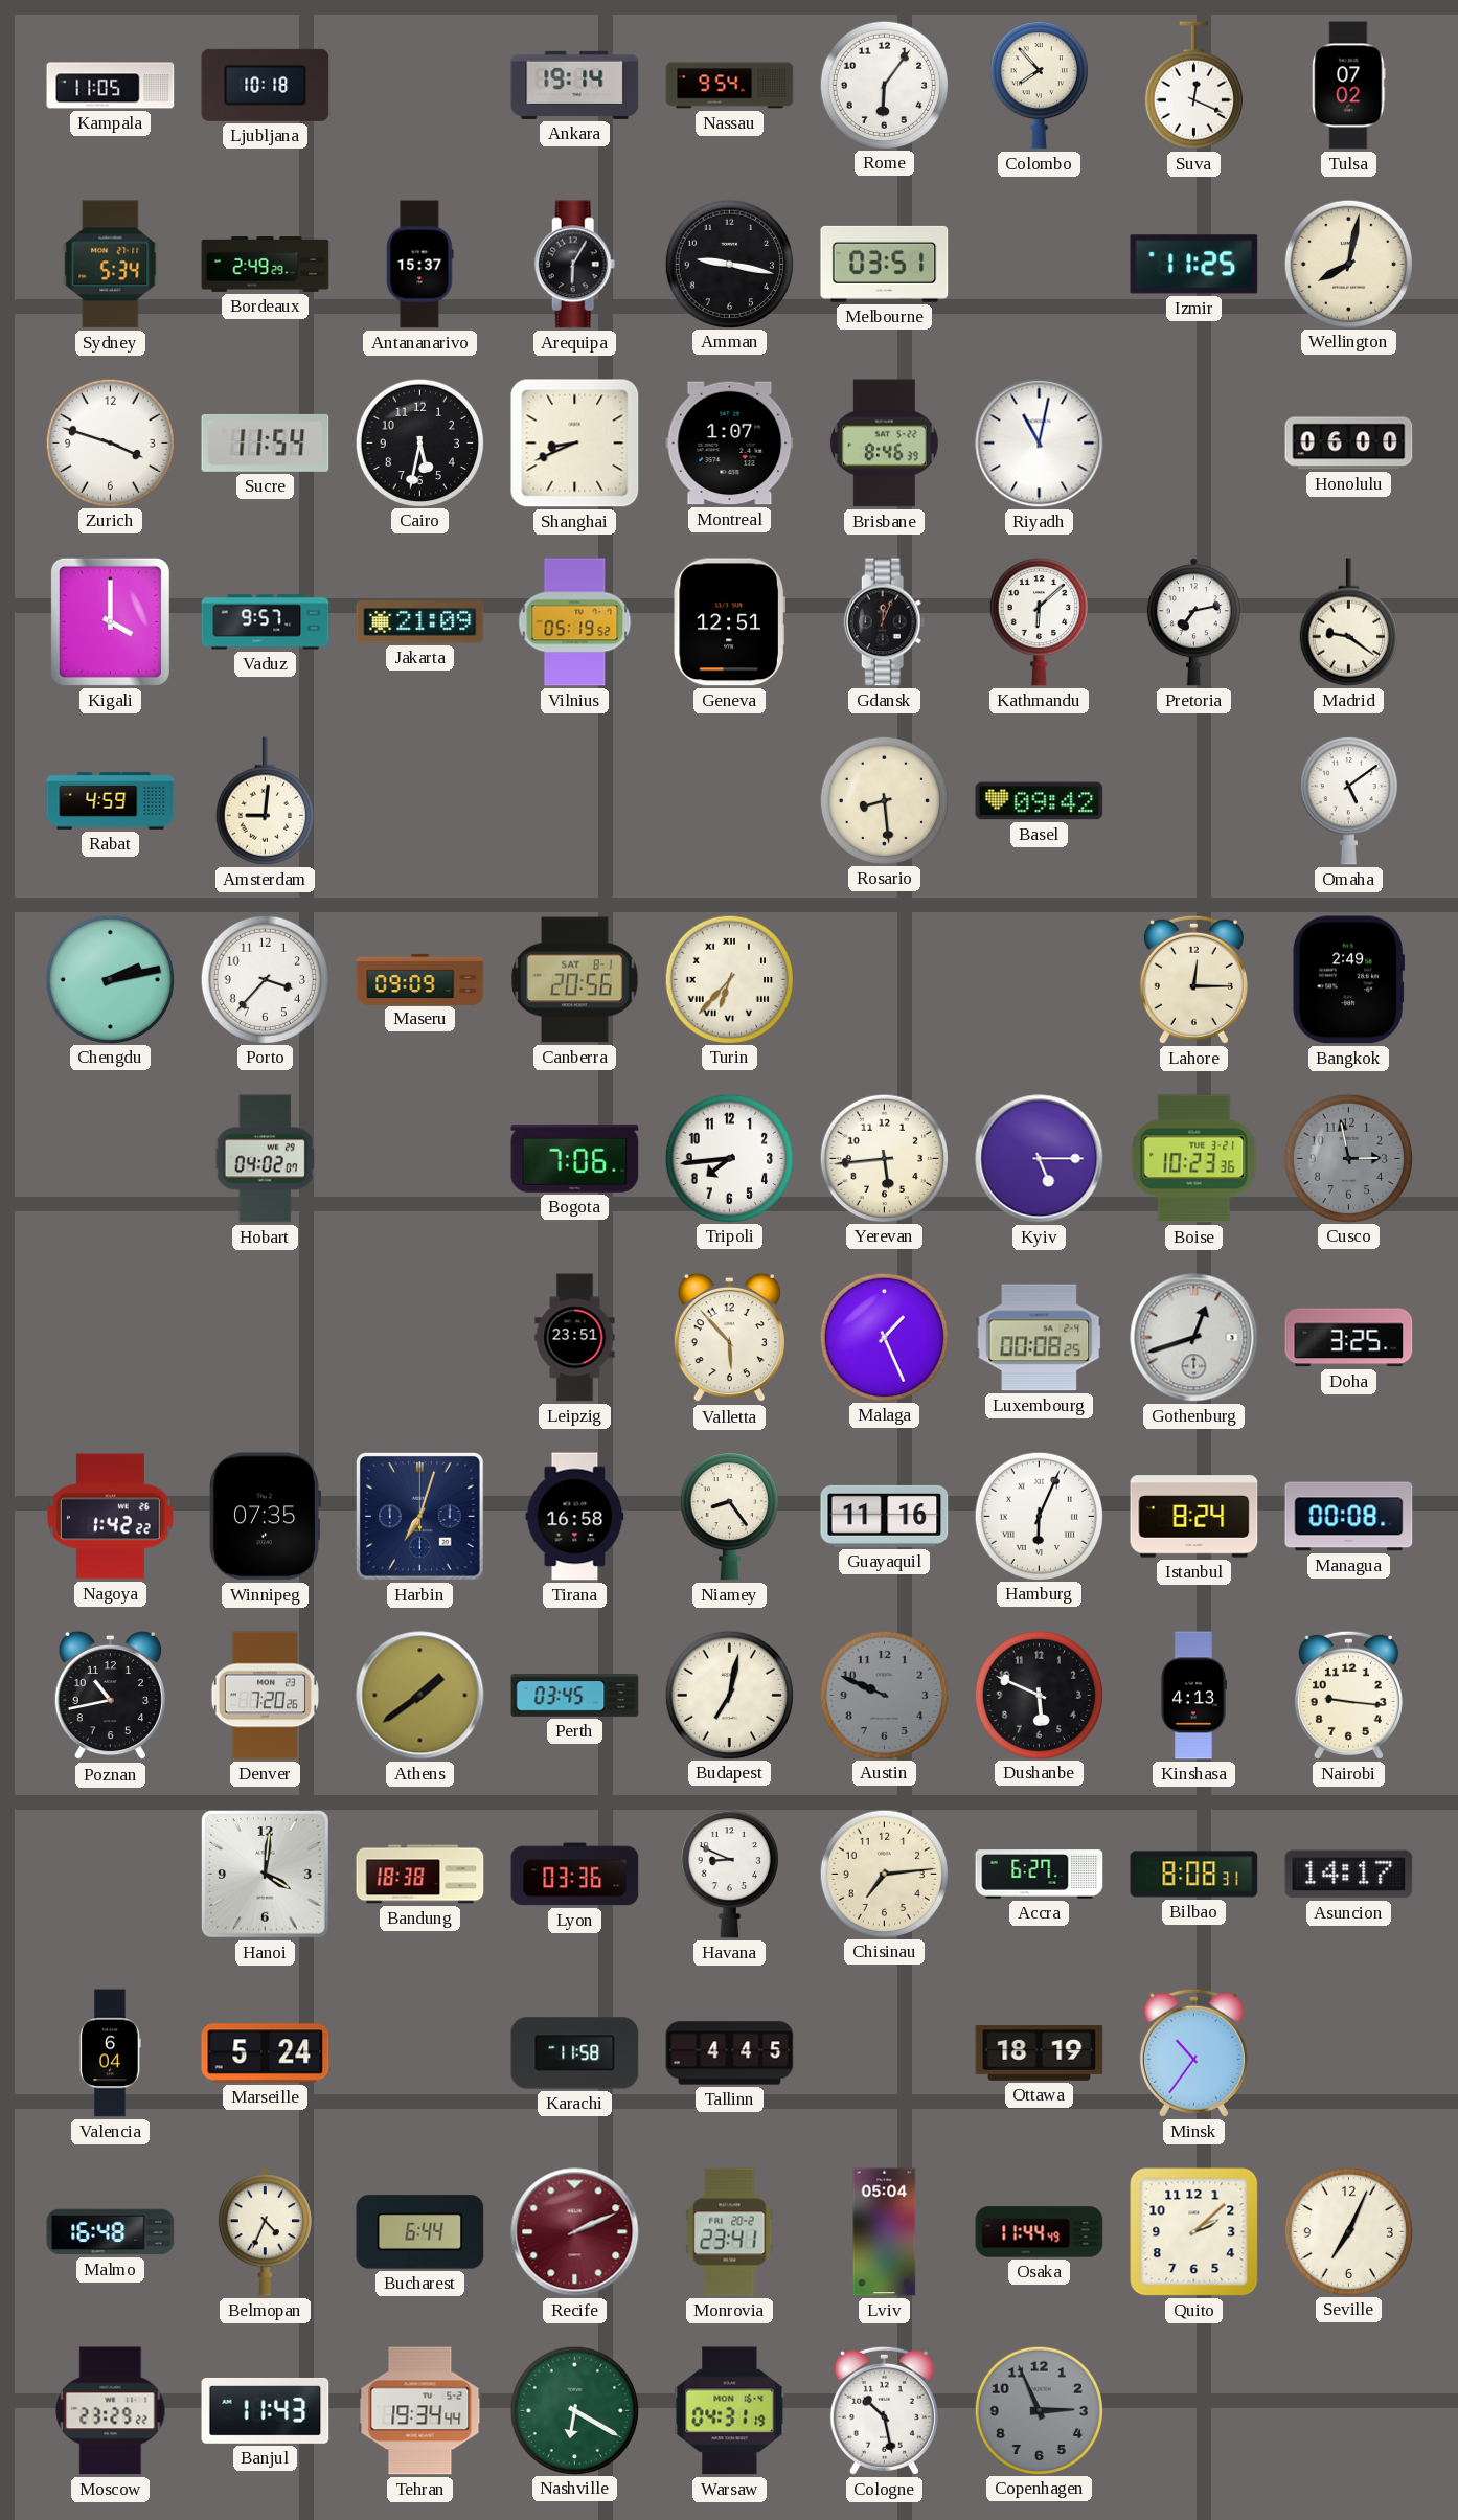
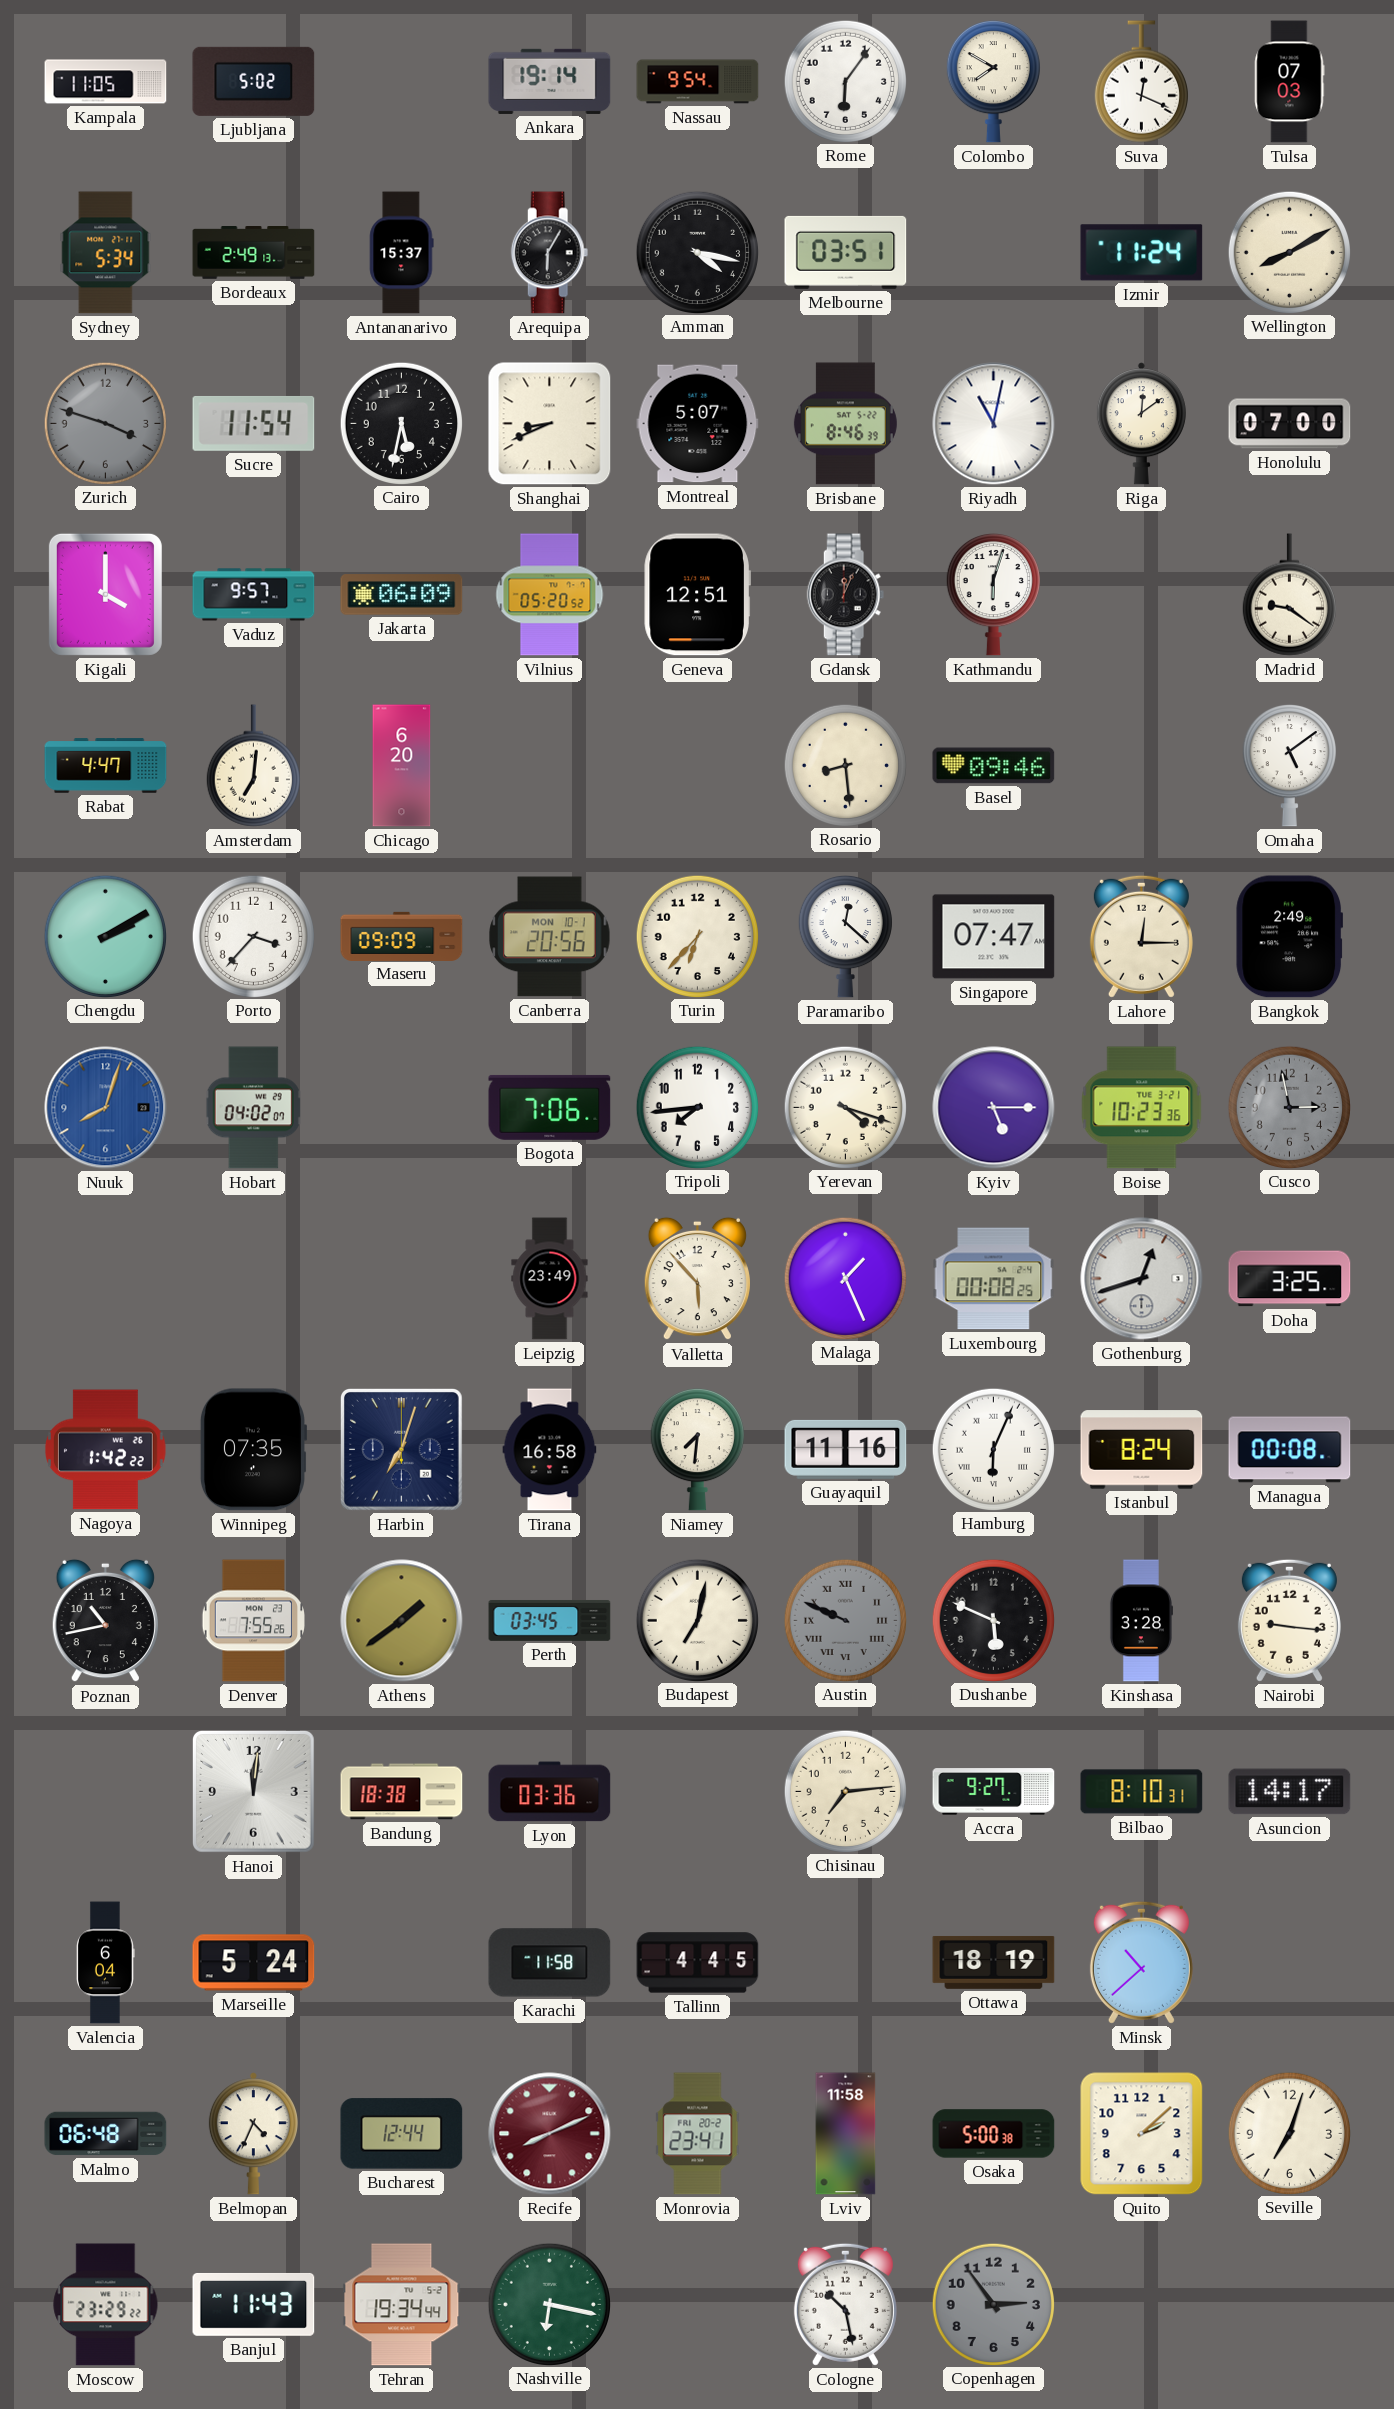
Ljubljana: 10:18 -> 5:02 (254, 81)
Colombo: 7:53 -> 7:50 (993, 81)
Tulsa: 07:02 -> 07:03 (1290, 82)
Bordeaux: 2:49:29 -> 2:49:13 (254, 253)
Amman: 9:17 -> 4:17 (697, 252)
Izmir: 11:25 -> 11:24 (1142, 253)
Wellington: 8:02 -> 8:10 (1289, 252)
Zurich dial: white -> grey (105, 423)
Montreal: 1:07 -> 5:07 (698, 424)
Riga: none -> 12:09 (1141, 424)
Honolulu: 06:00 -> 07:00 (1290, 424)
Jakarta: 21:09 -> 06:09 (402, 595)
Vilnius: 05:19 -> 05:20 (550, 595)
Kathmandu: 6:08 -> 6:03 (993, 594)
Pretoria: 7:13 -> none (1193, 622)
Rabat: 4:59 -> 4:47 (106, 766)
Amsterdam: 9:01 -> 7:01 (253, 766)
Chicago: none -> 6:20 (402, 766)
Basel: 09:42 -> 09:46 (994, 766)
Chengdu: 2:13 -> 2:10 (105, 936)
Canberra date: SAT 8-1 -> MON 10-1 (550, 937)
Turin numerals: Roman -> Arabic (697, 936)
Paramaribo: none -> 12:22 (845, 936)
Singapore: none -> 07:47 (994, 937)
Nuuk: none -> 8:03 (106, 1108)
Yerevan: 5:44 -> 4:18 (845, 1107)
Leipzig: 23:51 -> 23:49 (550, 1279)
Niamey: 8:24 -> 7:31 (697, 1449)
Denver: 7:20 -> 7:55 (254, 1621)
Austin numerals: Arabic -> Roman (845, 1620)
Kinshasa: 4:13 -> 3:28 (1141, 1621)
Hanoi: 4:01 -> 12:01 (254, 1792)
Havana: 8:49 -> none (729, 1874)
Accra: 6:27 -> 9:27 (994, 1792)
Bilbao: 8:08 -> 8:10 (1142, 1792)
Minsk: 10:36 -> 10:38 (1141, 1962)
Malmo: 16:48 -> 06:48 (106, 2134)
Bucharest: 6:44 -> 12:44 (402, 2134)
Recife: 2:11 -> 8:11 (550, 2134)
Lviv: 05:04 -> 11:58 (846, 2134)
Osaka: 11:44 -> 5:00 (994, 2134)
Seville: 7:04 -> 7:03 (1289, 2133)
Nashville: 6:20 -> 6:17 (549, 2304)
Warsaw: 04:31 -> none (730, 2411)
Copenhagen: 2:56 -> 2:54 (993, 2304)
